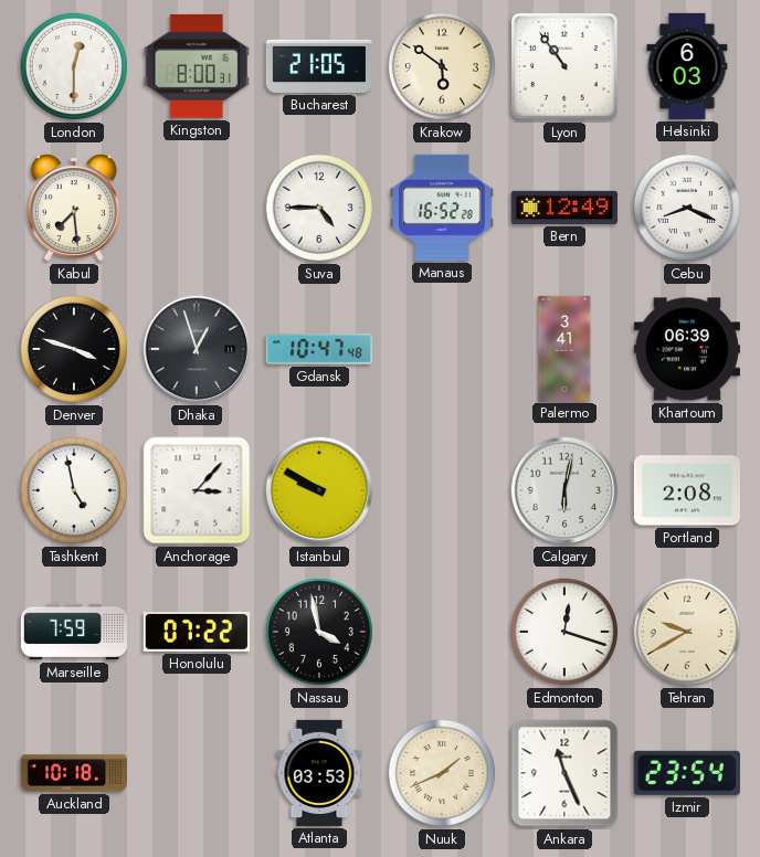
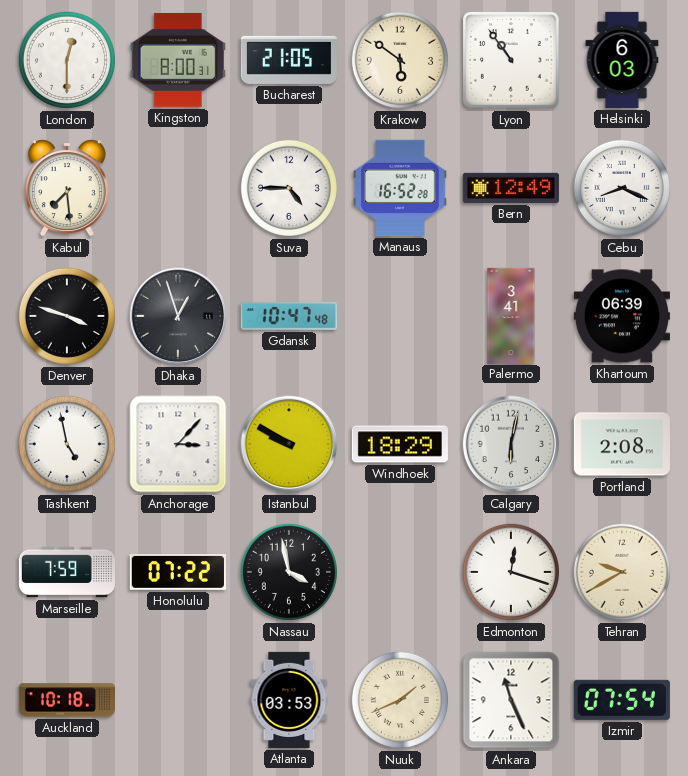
Windhoek: none -> 18:29 (400, 444)
Izmir: 23:54 -> 07:54 (622, 700)
